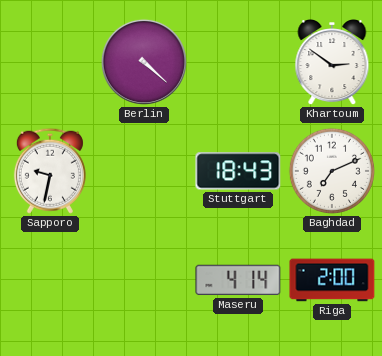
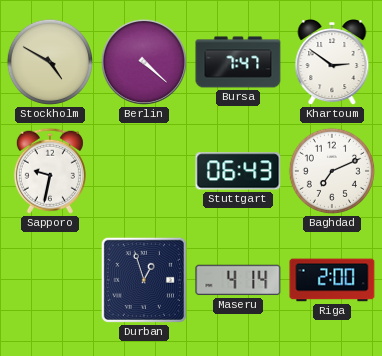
Stockholm: none -> 4:50 (50, 62)
Bursa: none -> 7:47 (238, 62)
Stuttgart: 18:43 -> 06:43 (238, 171)
Durban: none -> 12:57 (144, 280)
